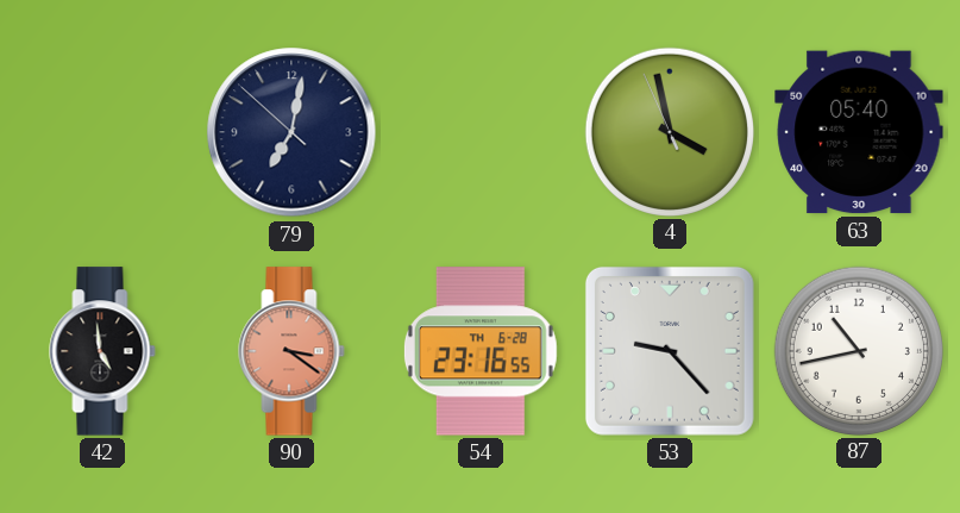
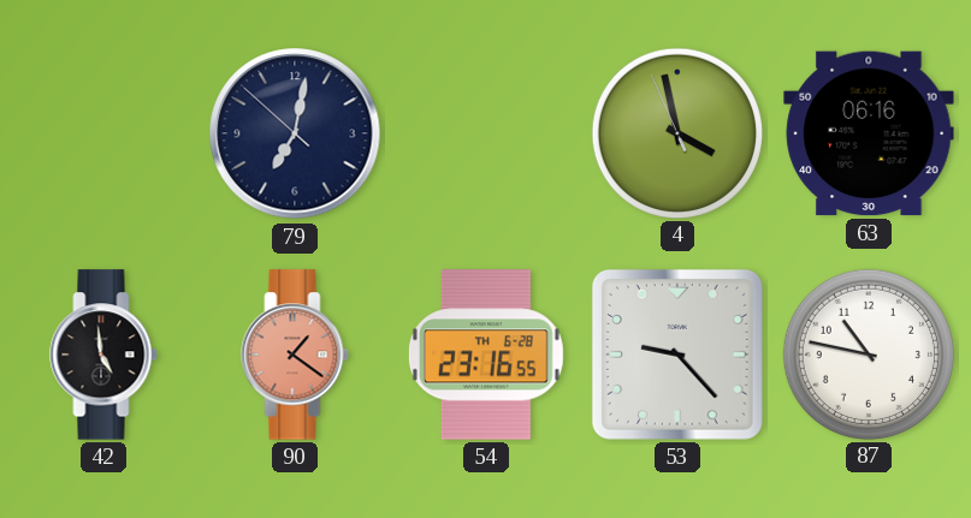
63: 05:40 -> 06:16 (869, 133)
90: 3:21 -> 1:21 (295, 355)
87: 10:43 -> 10:47 (868, 353)
